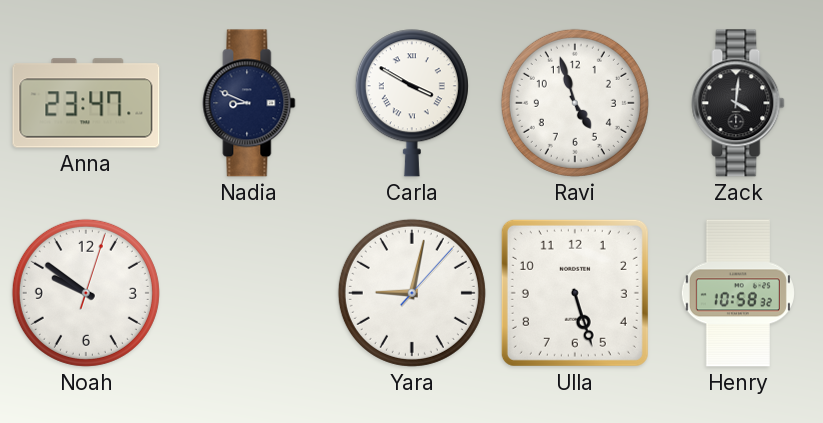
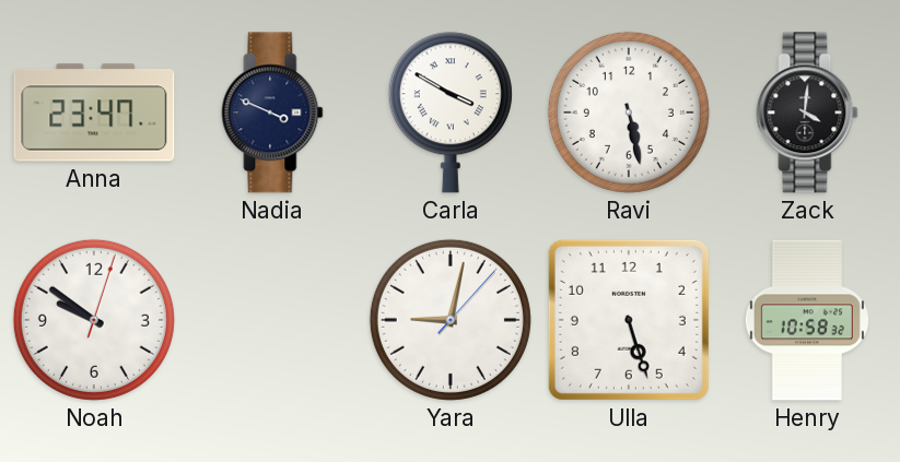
Nadia: 8:49 -> 3:49 (272, 112)
Ravi: 4:57 -> 5:28 (629, 112)
